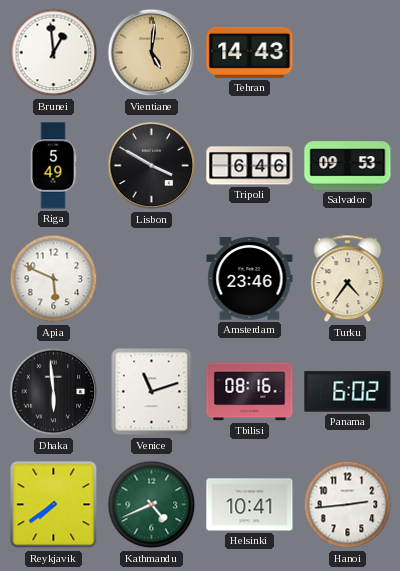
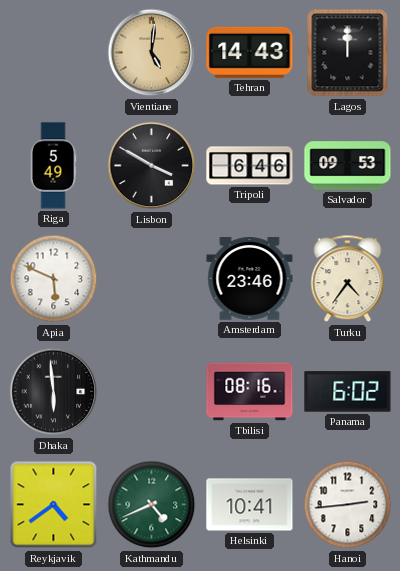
Brunei: 12:59 -> none (54, 53)
Lagos: none -> 12:00 (348, 53)
Venice: 11:12 -> none (152, 392)
Reykjavik: 7:39 -> 4:39 (54, 505)
